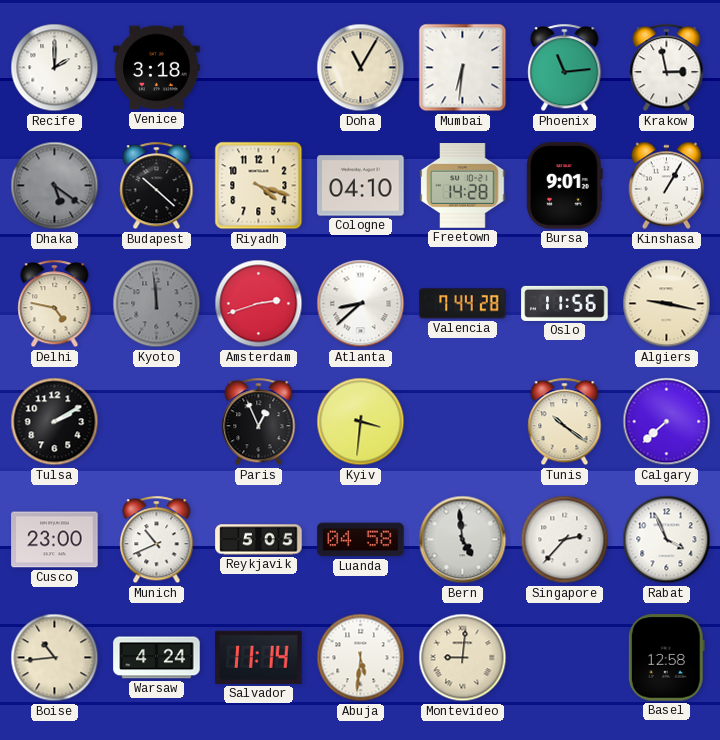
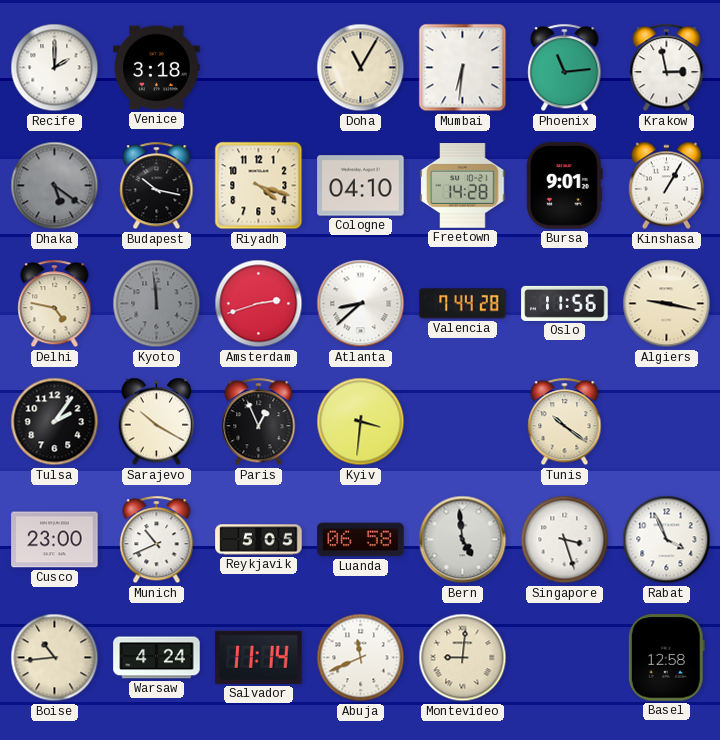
Budapest: 10:22 -> 10:17 (157, 186)
Tulsa: 2:10 -> 2:06 (55, 422)
Sarajevo: none -> 10:20 (157, 422)
Calgary: 7:38 -> none (667, 422)
Luanda: 04:58 -> 06:58 (361, 540)
Singapore: 2:37 -> 3:27 (565, 540)
Abuja: 5:31 -> 11:41 (361, 658)
